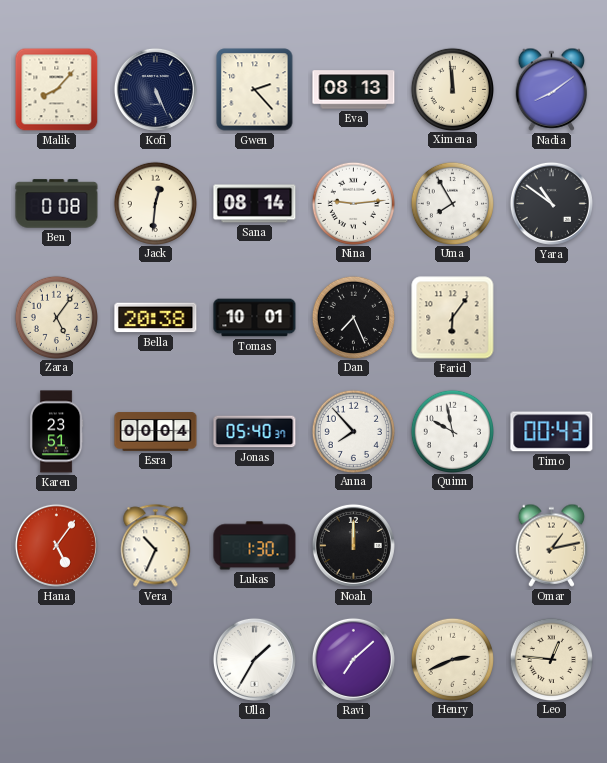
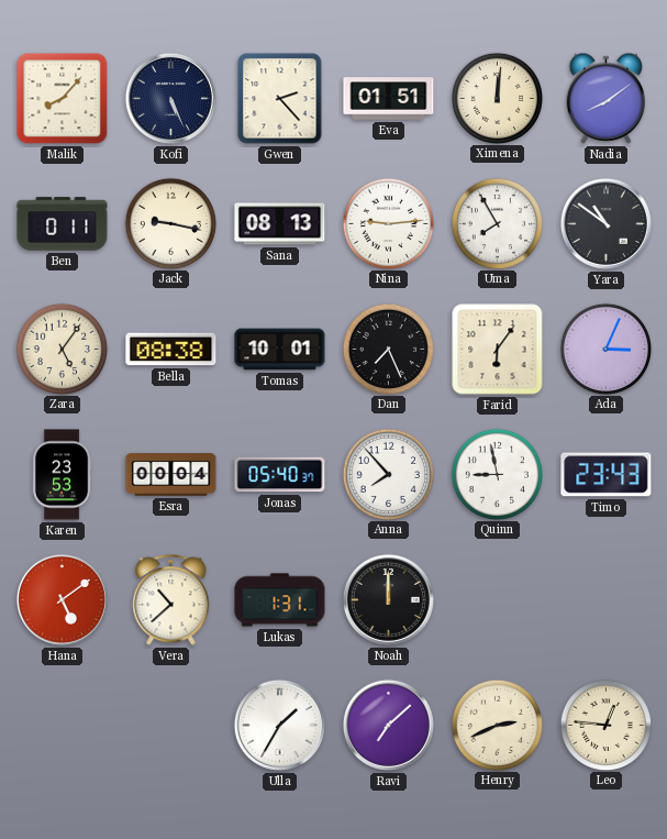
Eva: 08:13 -> 01:51 (389, 99)
Ximena: 11:59 -> 12:01 (497, 98)
Ben: 0:08 -> 0:11 (63, 224)
Jack: 12:31 -> 9:17 (170, 223)
Sana: 08:14 -> 08:13 (280, 224)
Bella: 20:38 -> 08:38 (171, 350)
Ada: none -> 3:04 (605, 349)
Karen: 23:51 -> 23:53 (62, 475)
Quinn: 9:58 -> 8:58 (497, 474)
Timo: 00:43 -> 23:43 (607, 475)
Hana: 5:06 -> 5:09 (62, 599)
Vera: 10:34 -> 10:38 (171, 600)
Lukas: 1:30 -> 1:31 (280, 600)
Omar: 1:13 -> none (552, 545)
